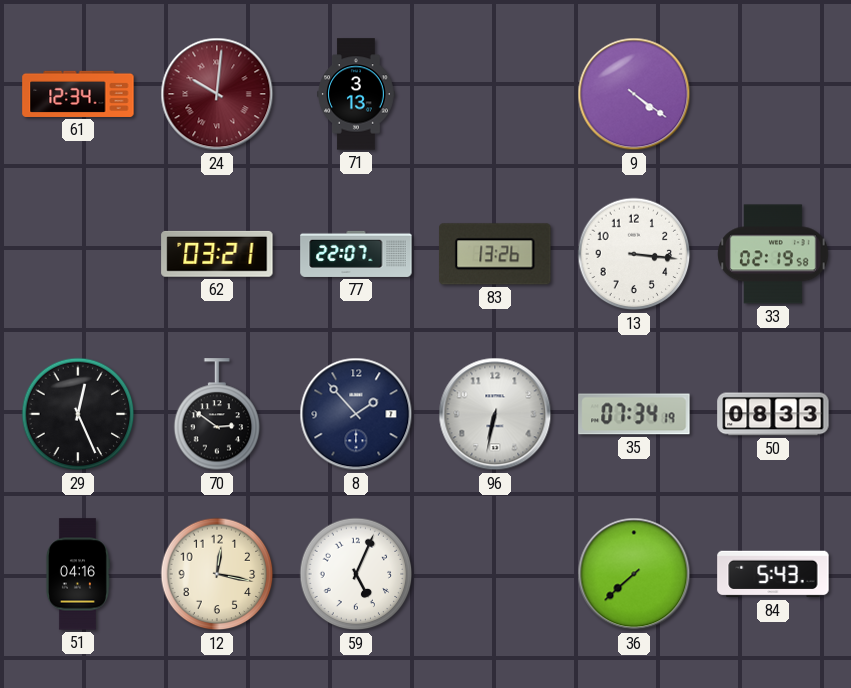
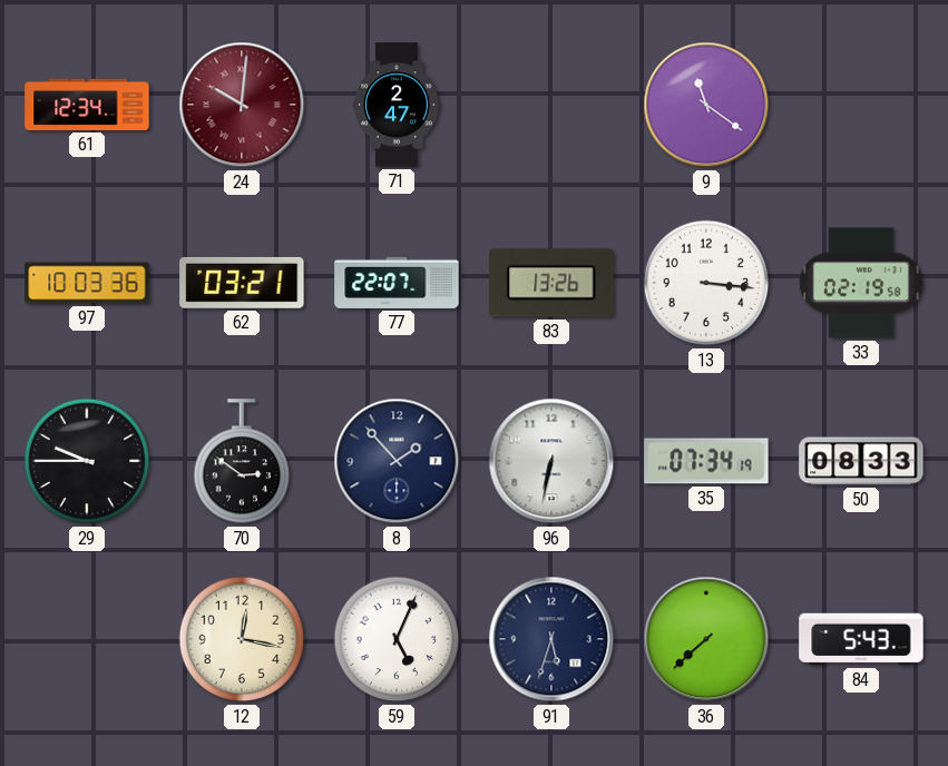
71: 3:13 -> 2:47 (397, 105)
9: 4:21 -> 11:21 (706, 105)
97: none -> 10:03 (87, 283)
29: 12:26 -> 9:45 (87, 461)
51: 04:16 -> none (77, 574)
91: none -> 5:33 (551, 639)
